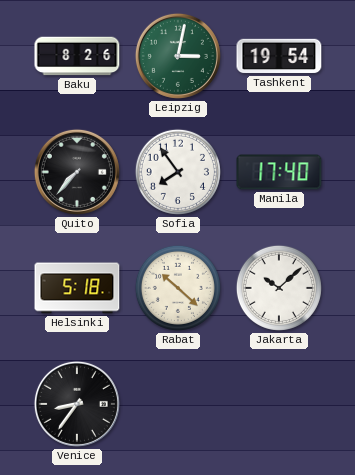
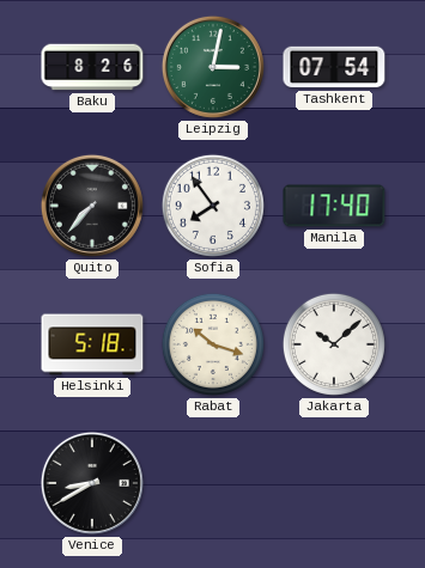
Tashkent: 19:54 -> 07:54 (334, 67)
Rabat: 10:22 -> 10:18 (213, 344)
Venice: 8:36 -> 8:40 (92, 483)
